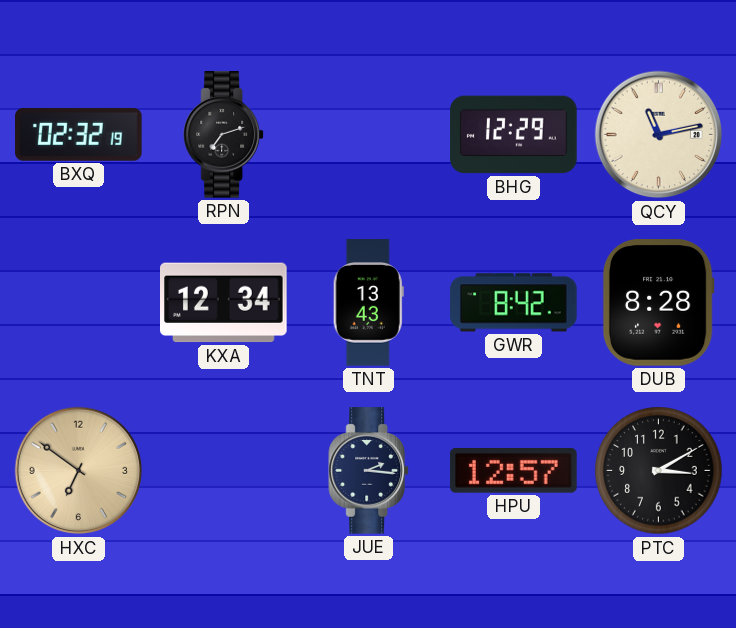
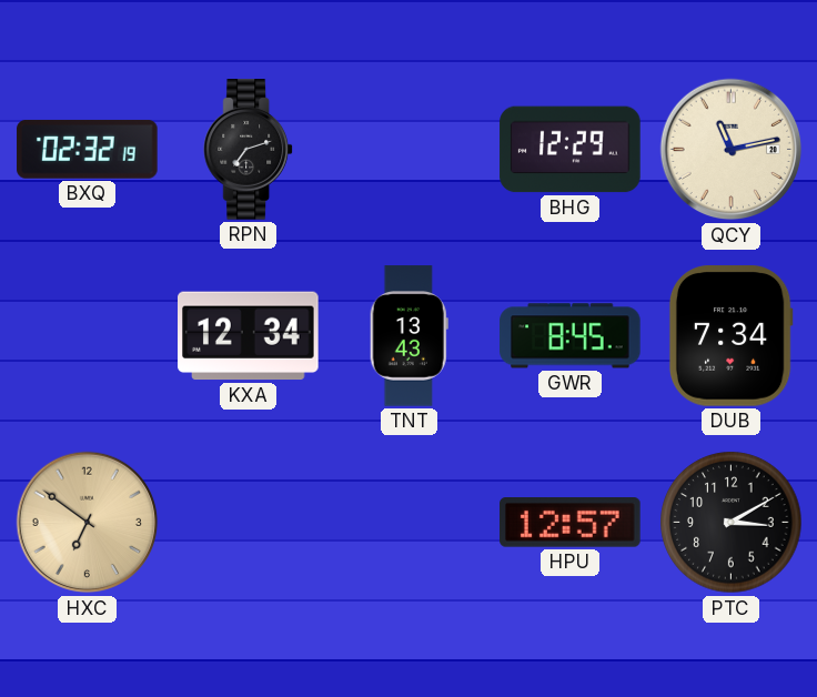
GWR: 8:42 -> 8:45 (571, 336)
DUB: 8:28 -> 7:34 (730, 336)
JUE: 2:16 -> none (369, 471)
